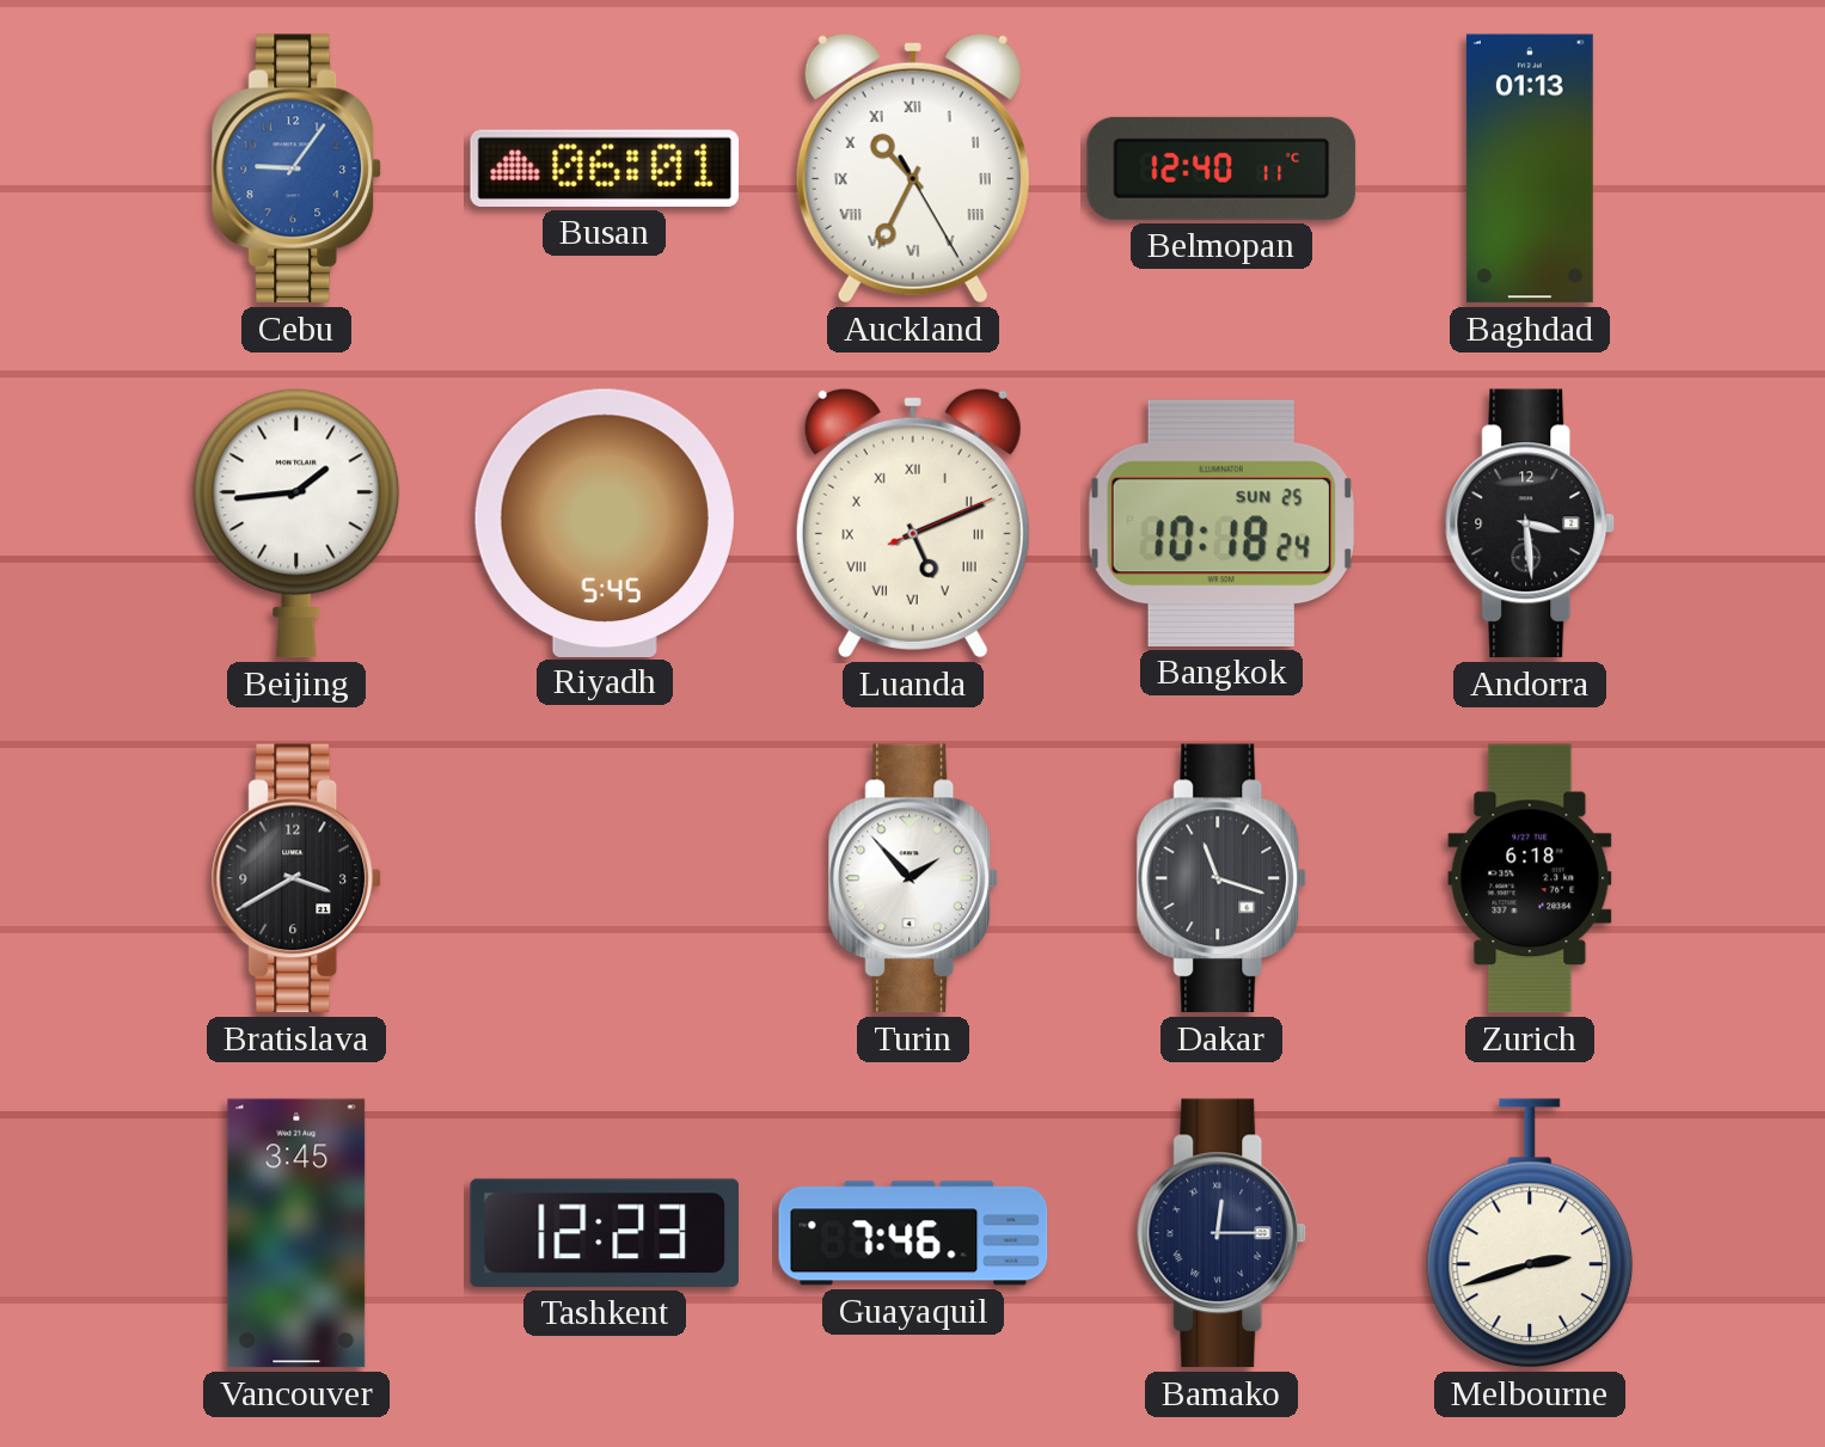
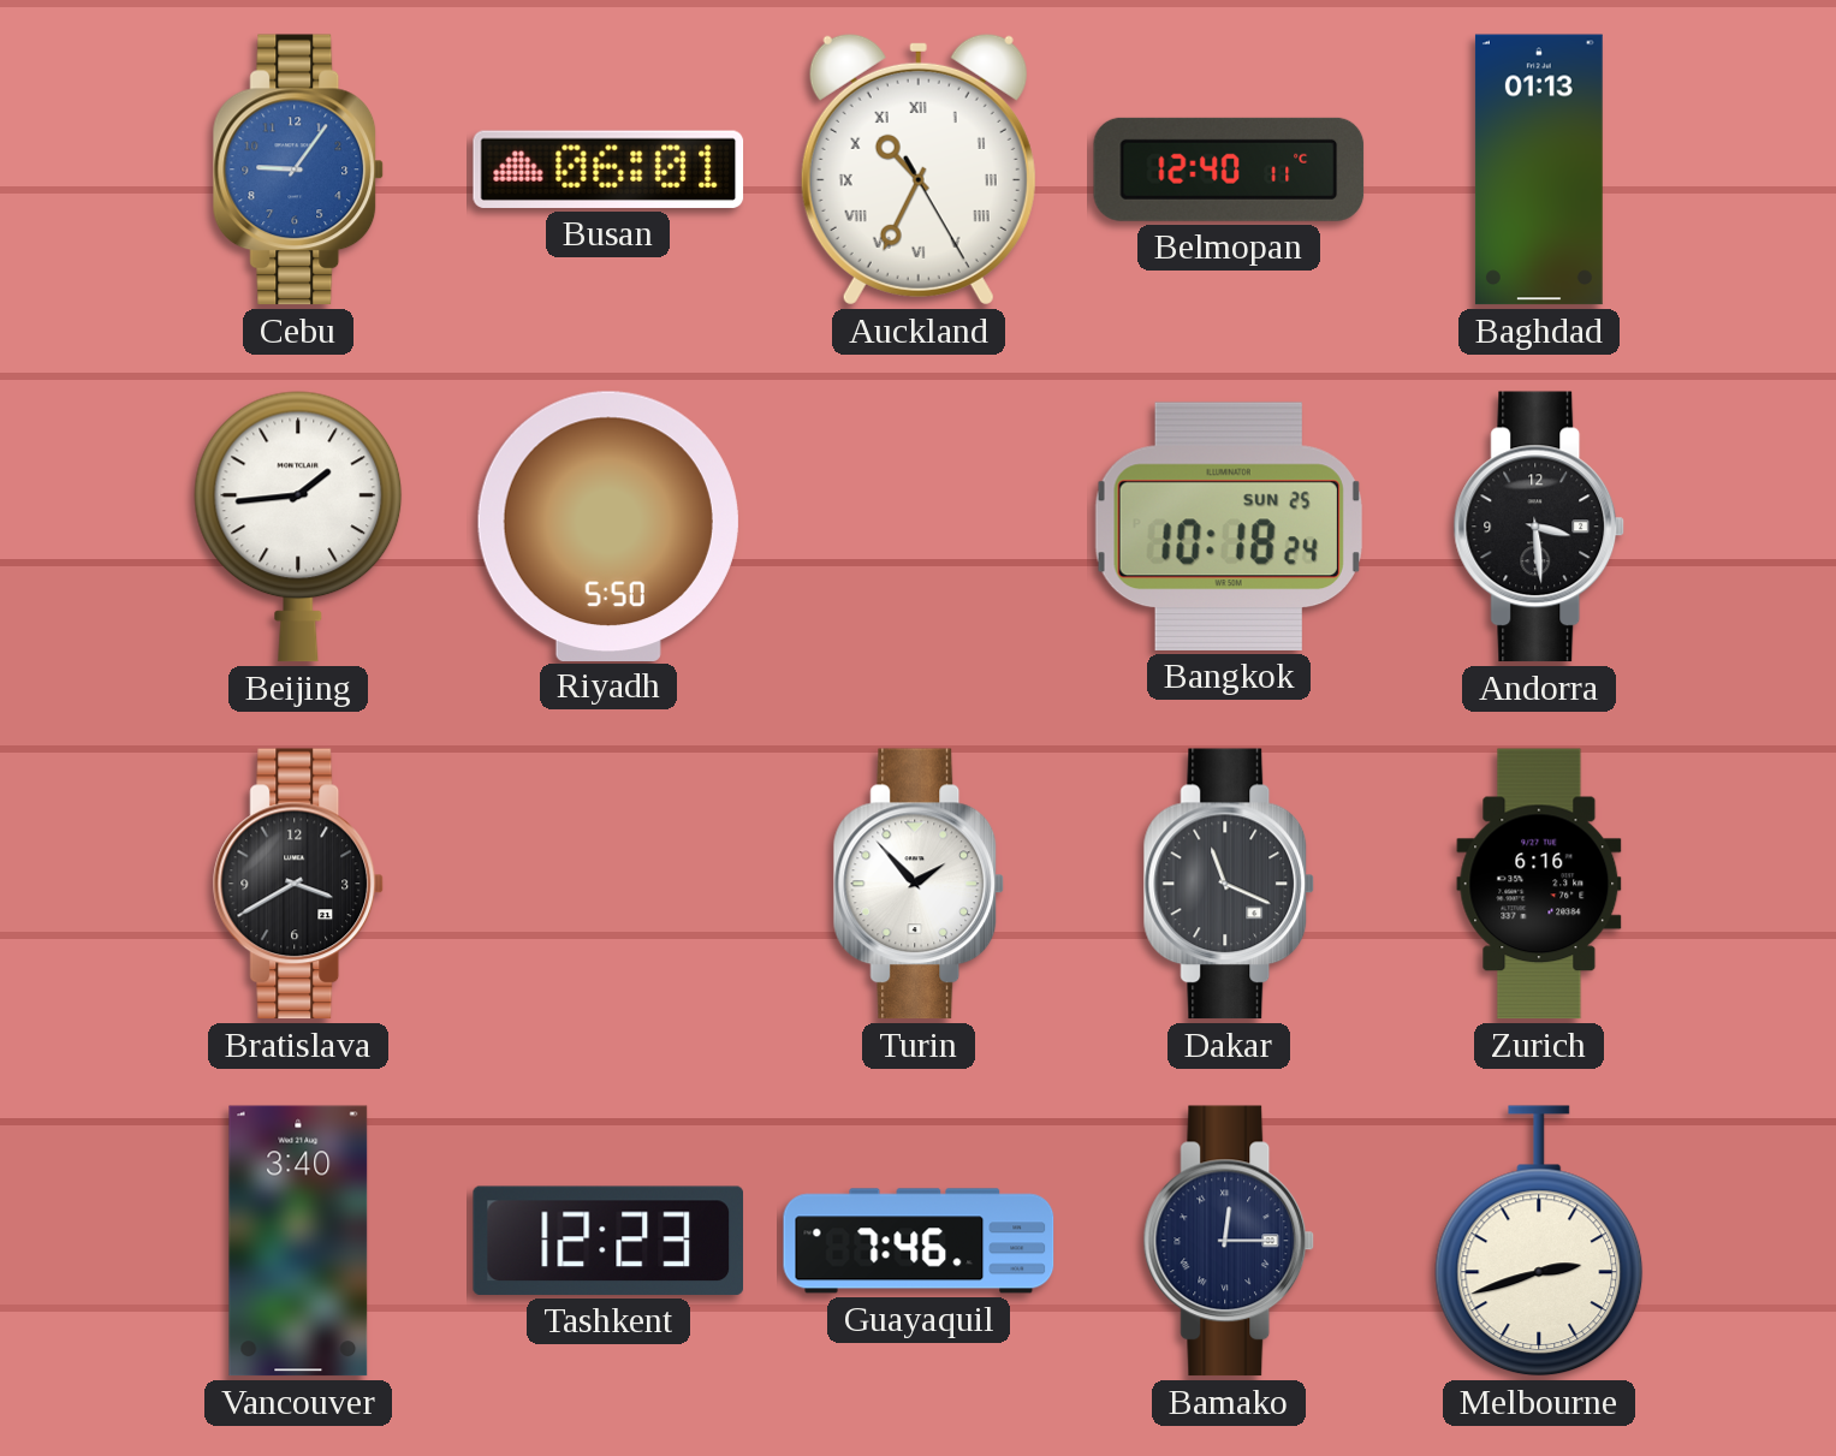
Riyadh: 5:45 -> 5:50 (608, 525)
Luanda: 5:11 -> none (913, 523)
Dakar: 11:18 -> 11:19 (1229, 884)
Zurich: 6:18 -> 6:16 (1539, 884)
Vancouver: 3:45 -> 3:40 (298, 1241)
